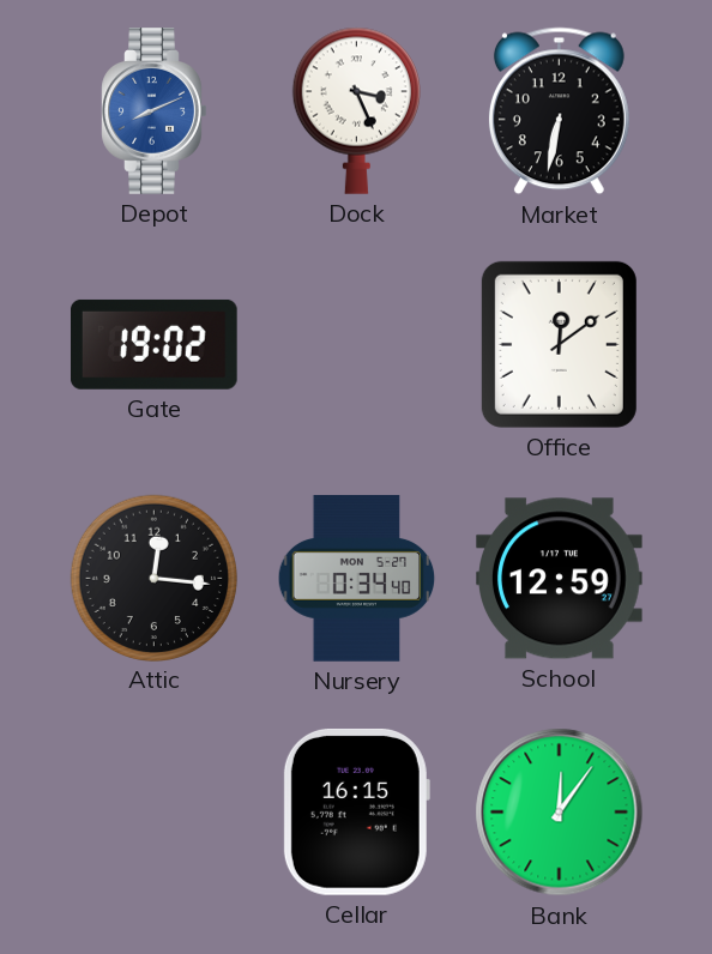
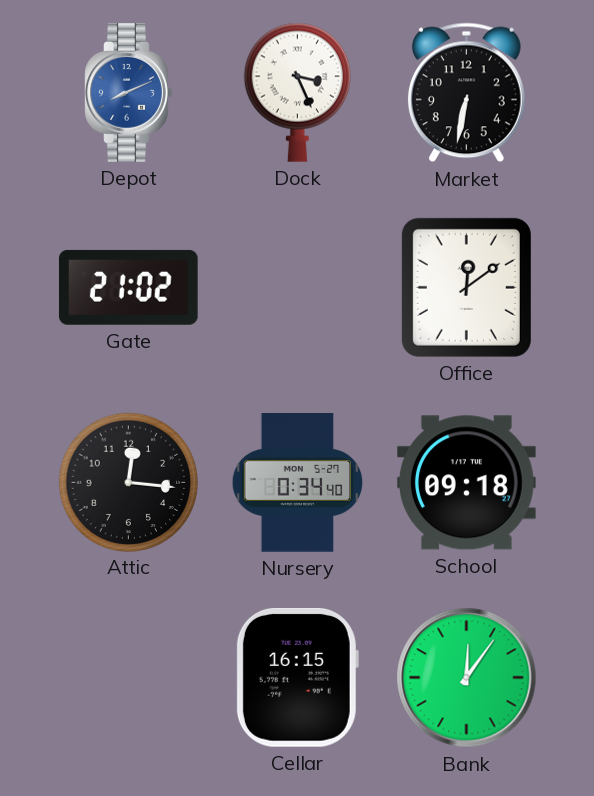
Gate: 19:02 -> 21:02 (128, 287)
School: 12:59 -> 09:18 (467, 483)
